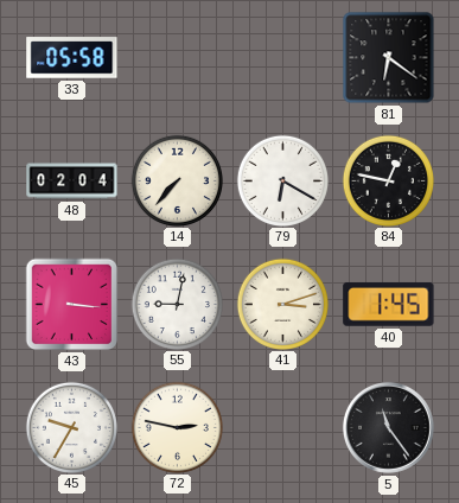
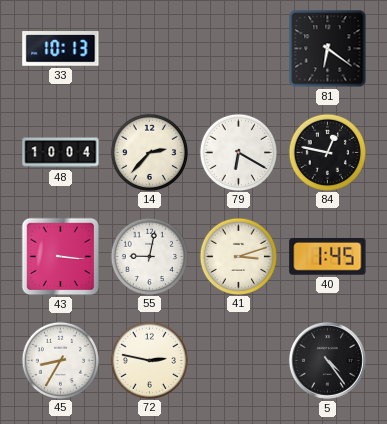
33: 05:58 -> 10:13 (61, 49)
48: 02:04 -> 10:04 (61, 153)
14: 7:37 -> 2:37 (149, 152)
45: 9:35 -> 8:35 (60, 360)
5: 11:24 -> 4:24 (327, 360)
